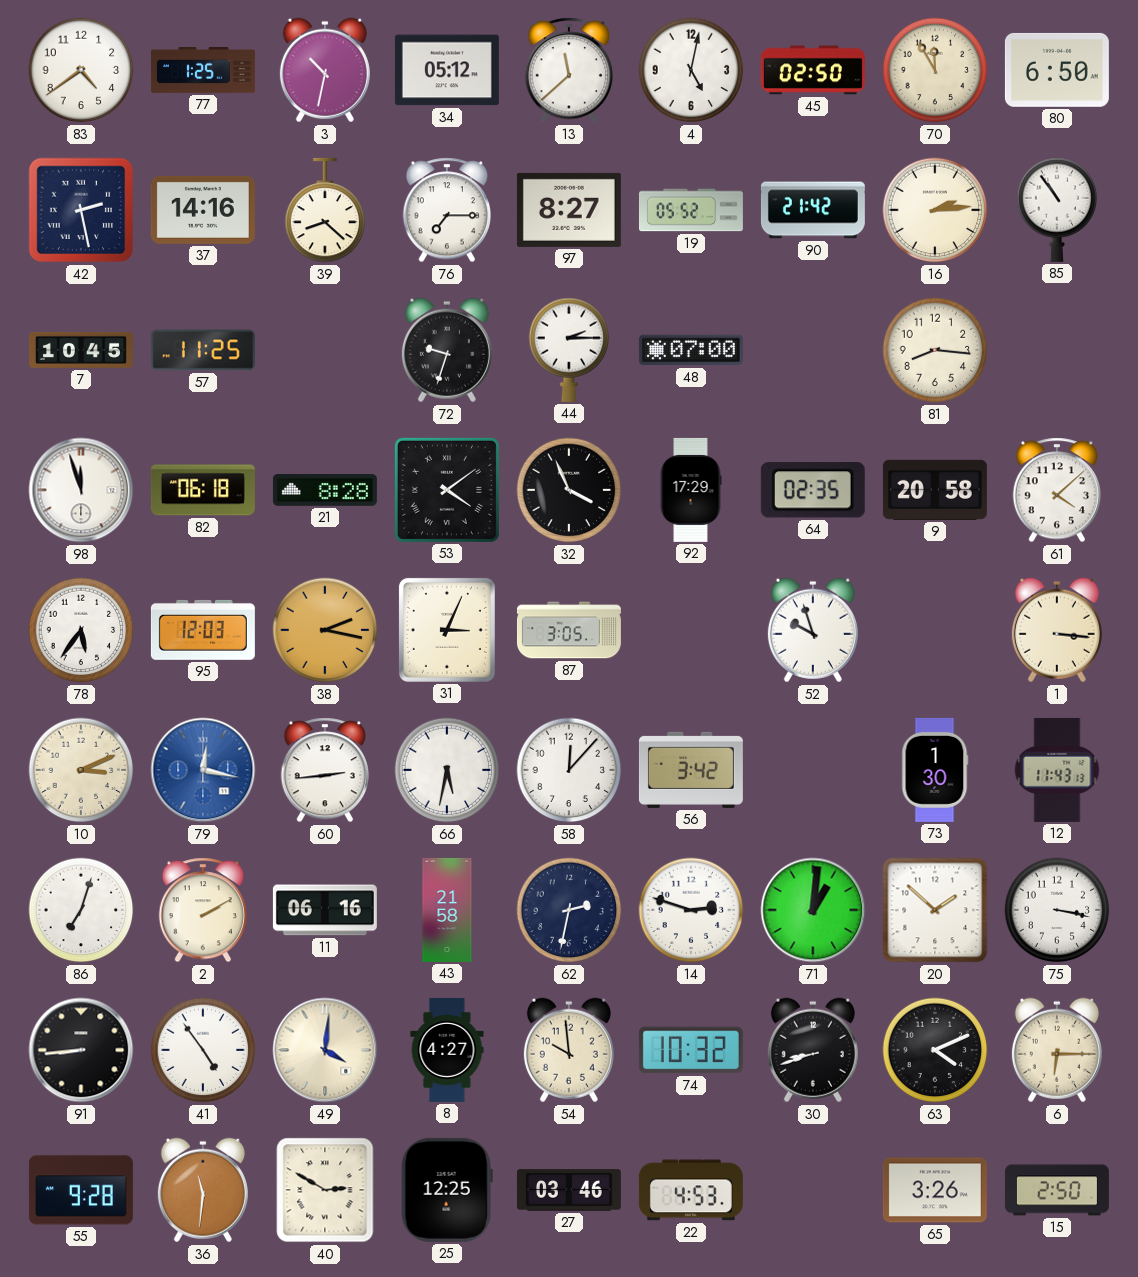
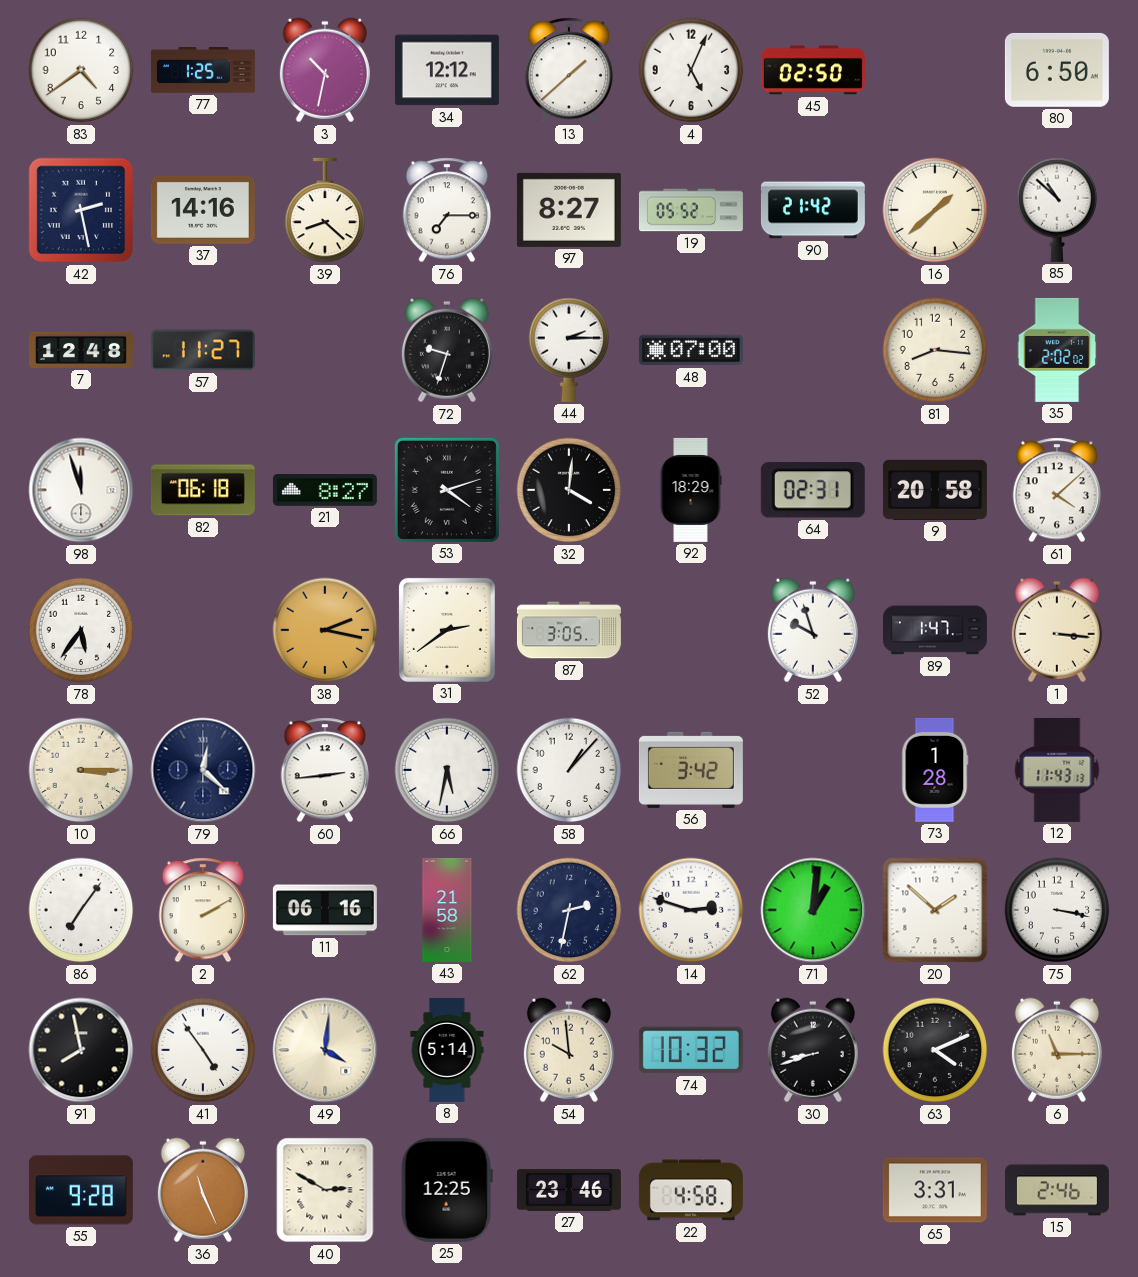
34: 05:12 -> 12:12 (447, 70)
13: 11:38 -> 1:38 (568, 70)
4: 5:02 -> 5:04 (691, 70)
70: 11:55 -> none (935, 70)
16: 2:14 -> 1:38 (935, 210)
85: 10:54 -> 10:52 (1057, 210)
7: 10:45 -> 12:48 (81, 350)
57: 11:25 -> 11:27 (203, 350)
35: none -> 2:02 (1057, 350)
21: 8:28 -> 8:27 (325, 491)
53: 4:09 -> 4:12 (447, 490)
32: 3:56 -> 4:01 (569, 490)
92: 17:29 -> 18:29 (691, 490)
64: 02:35 -> 02:31 (813, 490)
95: 12:03 -> none (203, 630)
31: 3:04 -> 2:39 (447, 630)
89: none -> 1:47 (935, 630)
10: 3:11 -> 3:15 (81, 770)
79: 12:17 -> 12:22 (203, 770)
79 dial: blue -> navy (203, 770)
58: 12:07 -> 1:07 (569, 770)
73: 1:30 -> 1:28 (935, 770)
86: 7:03 -> 7:06 (81, 910)
91: 8:44 -> 7:58 (81, 1050)
8: 4:27 -> 5:14 (447, 1050)
6: 6:15 -> 11:15 (1057, 1050)
36: 11:31 -> 11:26 (203, 1190)
27: 03:46 -> 23:46 (569, 1190)
22: 4:53 -> 4:58 (691, 1190)
65: 3:26 -> 3:31 (935, 1190)
15: 2:50 -> 2:46 (1057, 1190)
